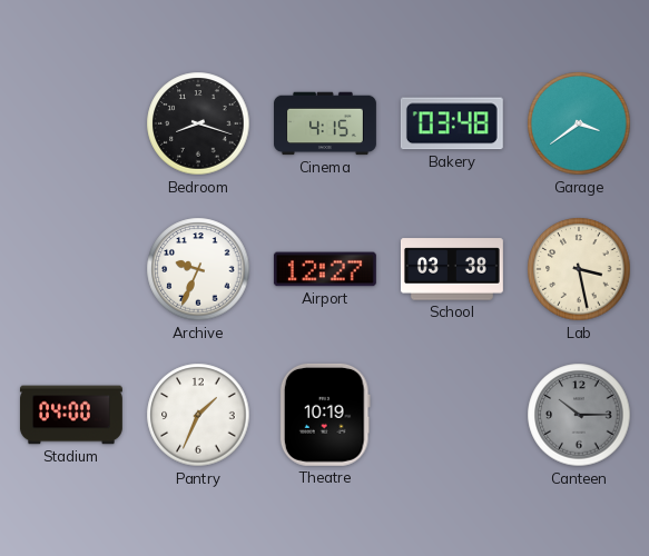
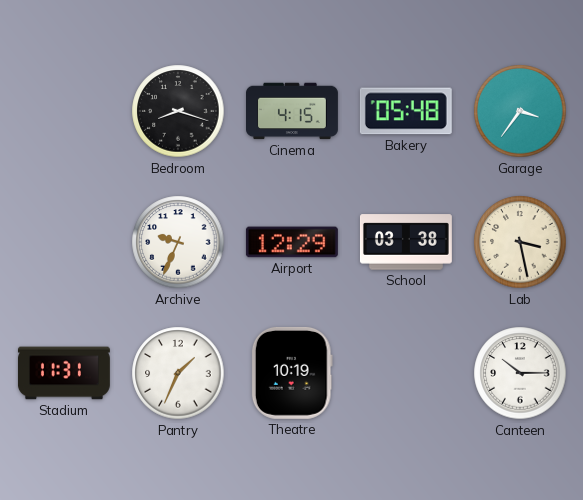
Bakery: 03:48 -> 05:48 (406, 111)
Garage: 3:39 -> 3:36 (520, 111)
Airport: 12:27 -> 12:29 (292, 242)
Stadium: 04:00 -> 11:31 (64, 373)
Canteen dial: grey -> white (520, 373)
